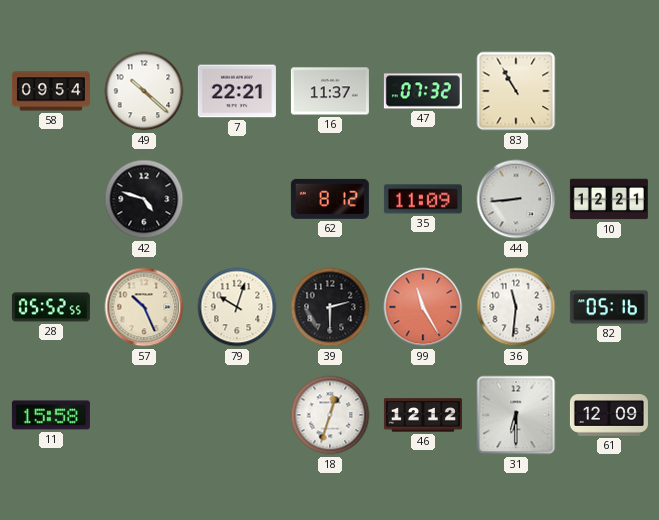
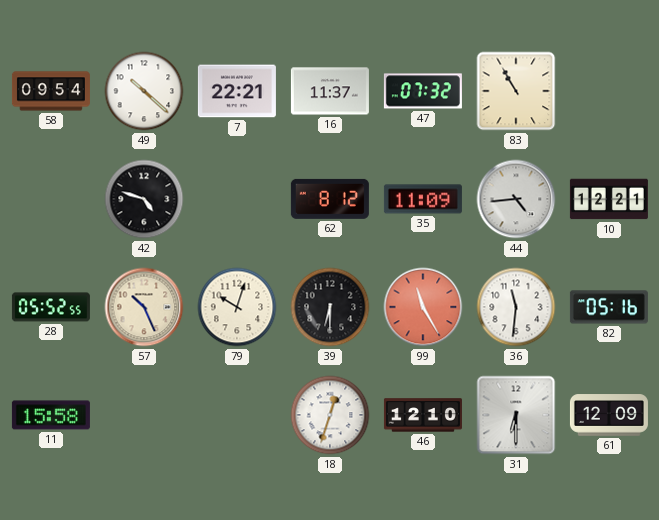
44: 8:44 -> 4:44 (516, 199)
39: 2:30 -> 6:30 (330, 307)
46: 12:12 -> 12:10 (423, 415)
